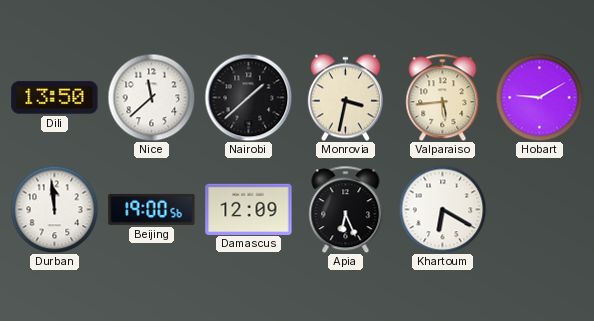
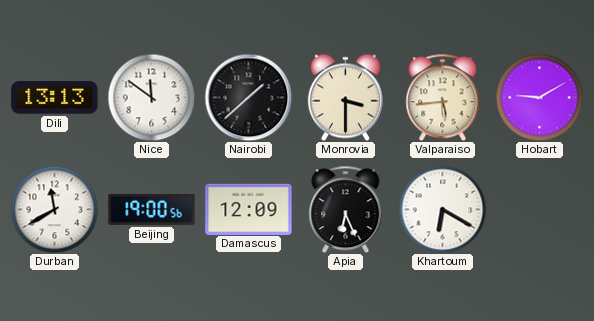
Dili: 13:50 -> 13:13 (55, 98)
Nice: 11:38 -> 11:51 (151, 97)
Monrovia: 3:32 -> 3:30 (345, 97)
Durban: 11:59 -> 11:40 (54, 209)
